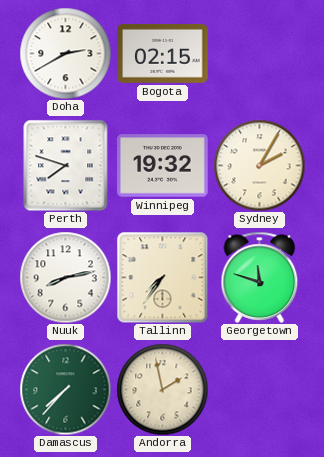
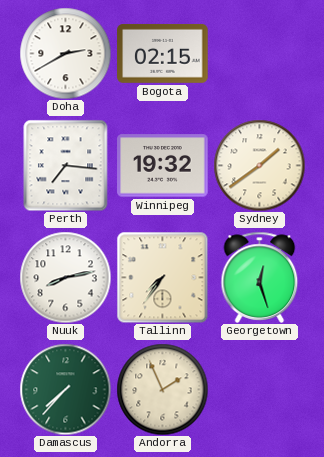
Perth: 7:48 -> 7:16 (66, 165)
Sydney: 2:05 -> 1:39 (259, 165)
Georgetown: 11:48 -> 12:27 (260, 277)
Andorra: 1:58 -> 1:56 (162, 389)
